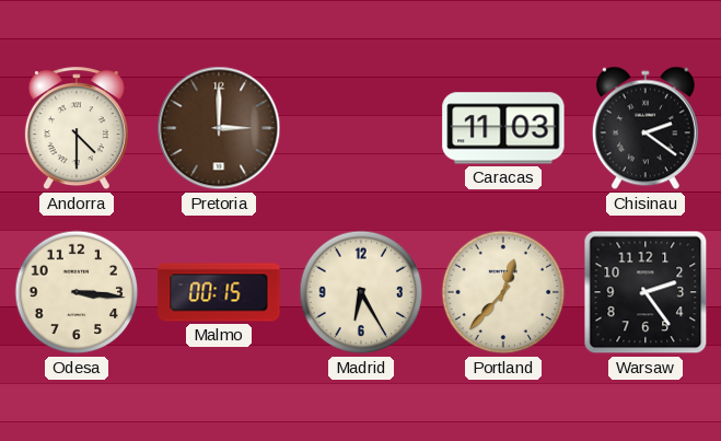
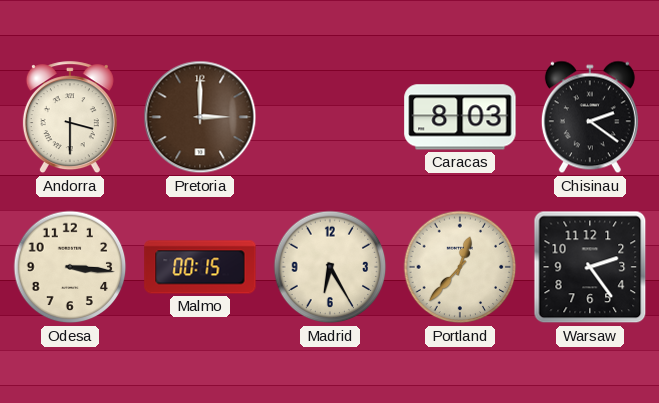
Andorra: 4:30 -> 3:30 (70, 118)
Caracas: 11:03 -> 8:03 (460, 117)
